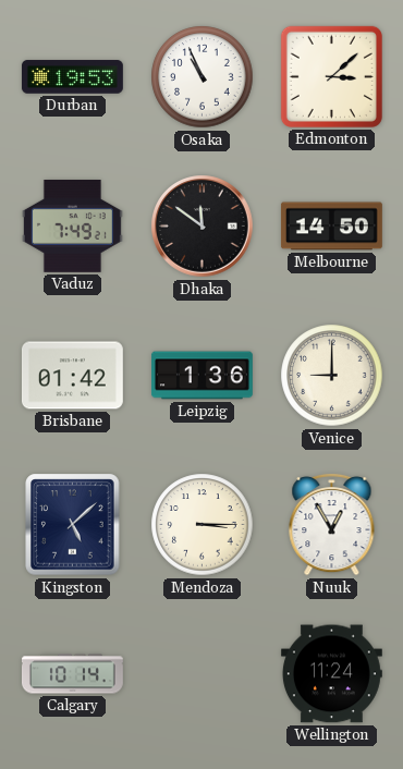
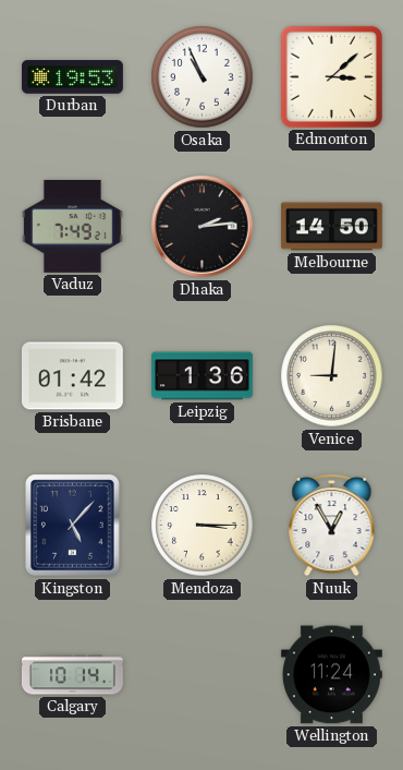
Dhaka: 11:51 -> 2:14 (203, 227)
Venice: 9:00 -> 9:01 (332, 376)
Kingston: 5:08 -> 5:07 (73, 526)
